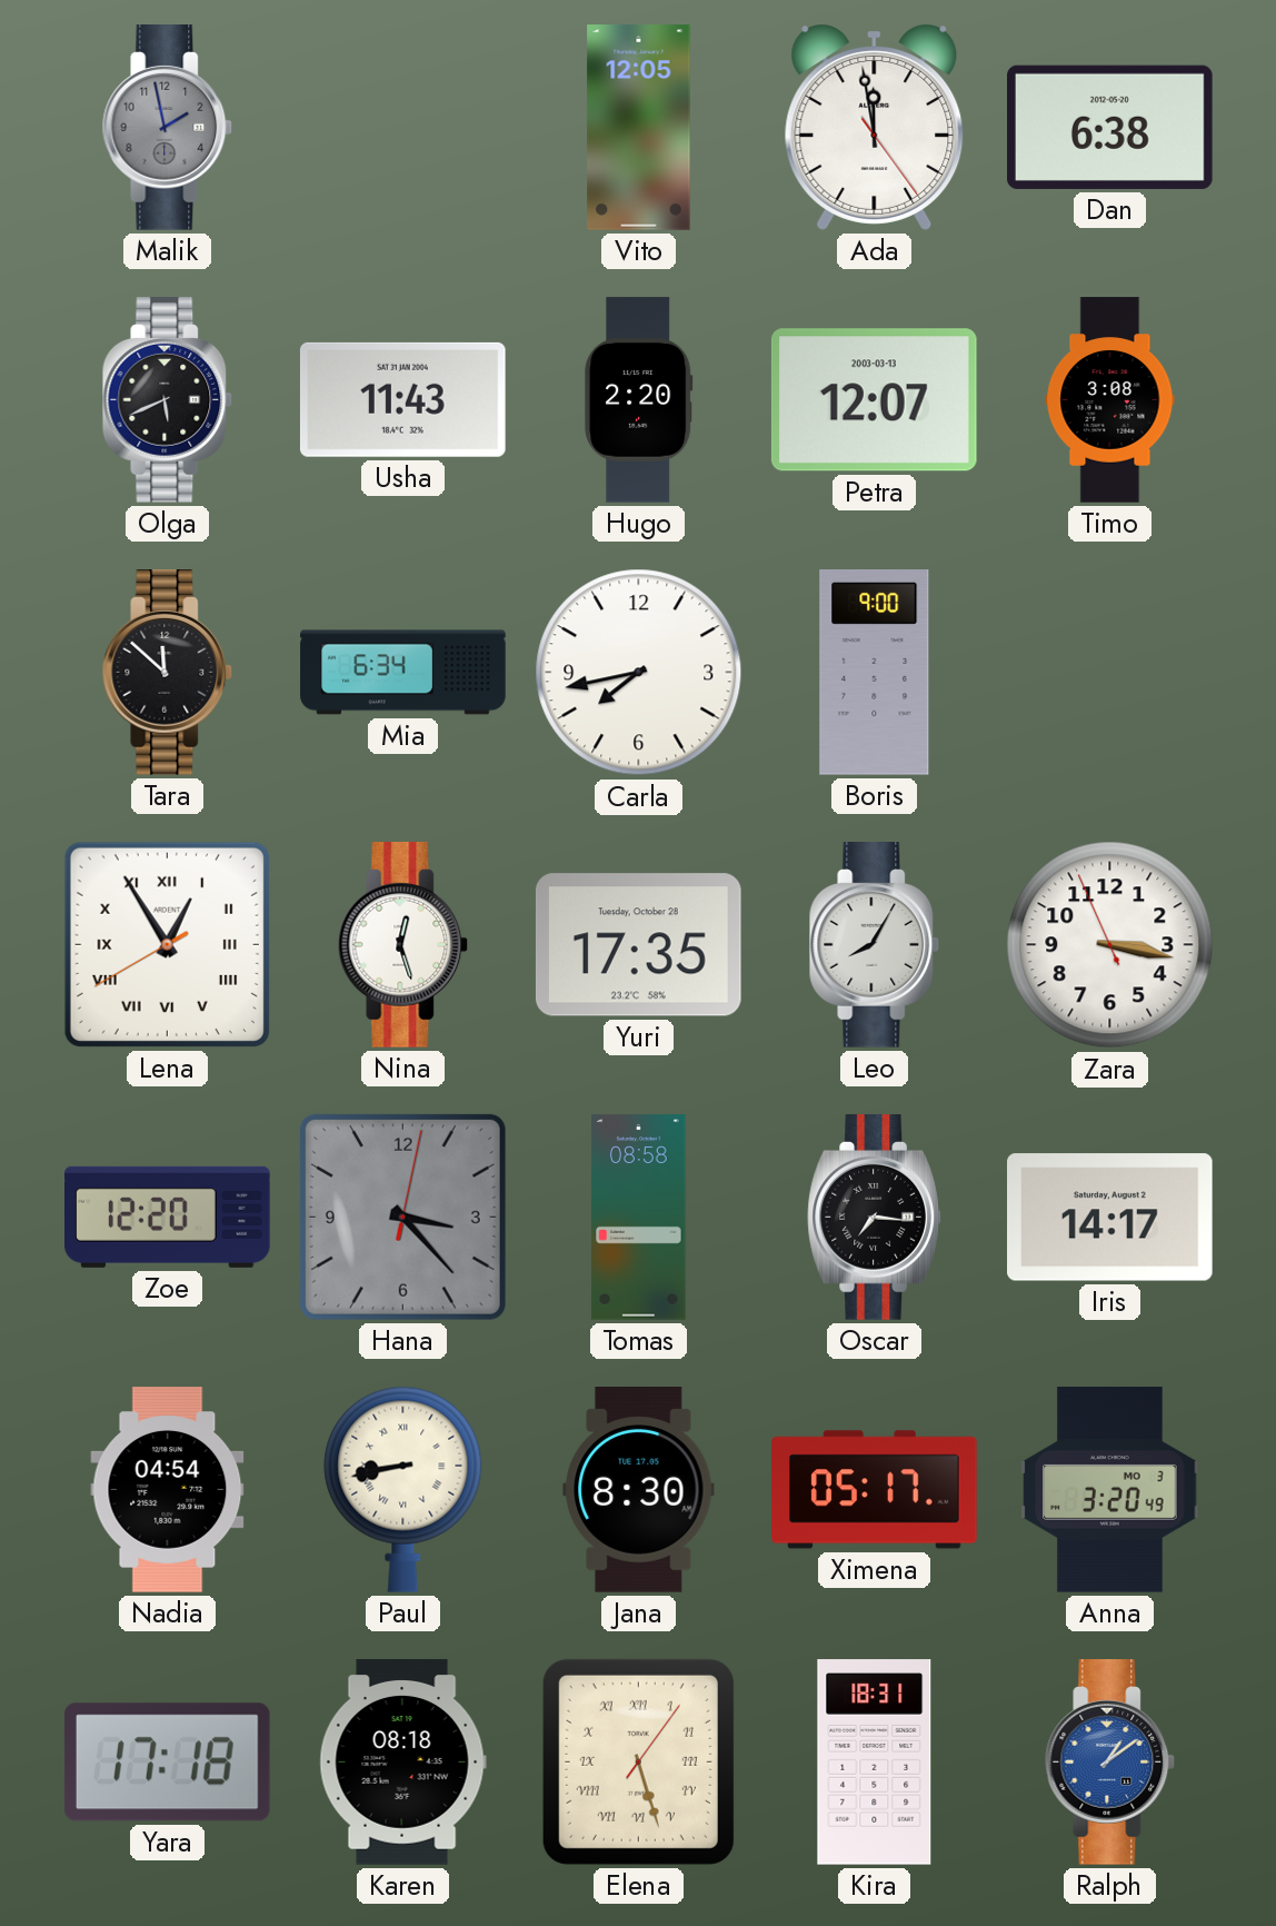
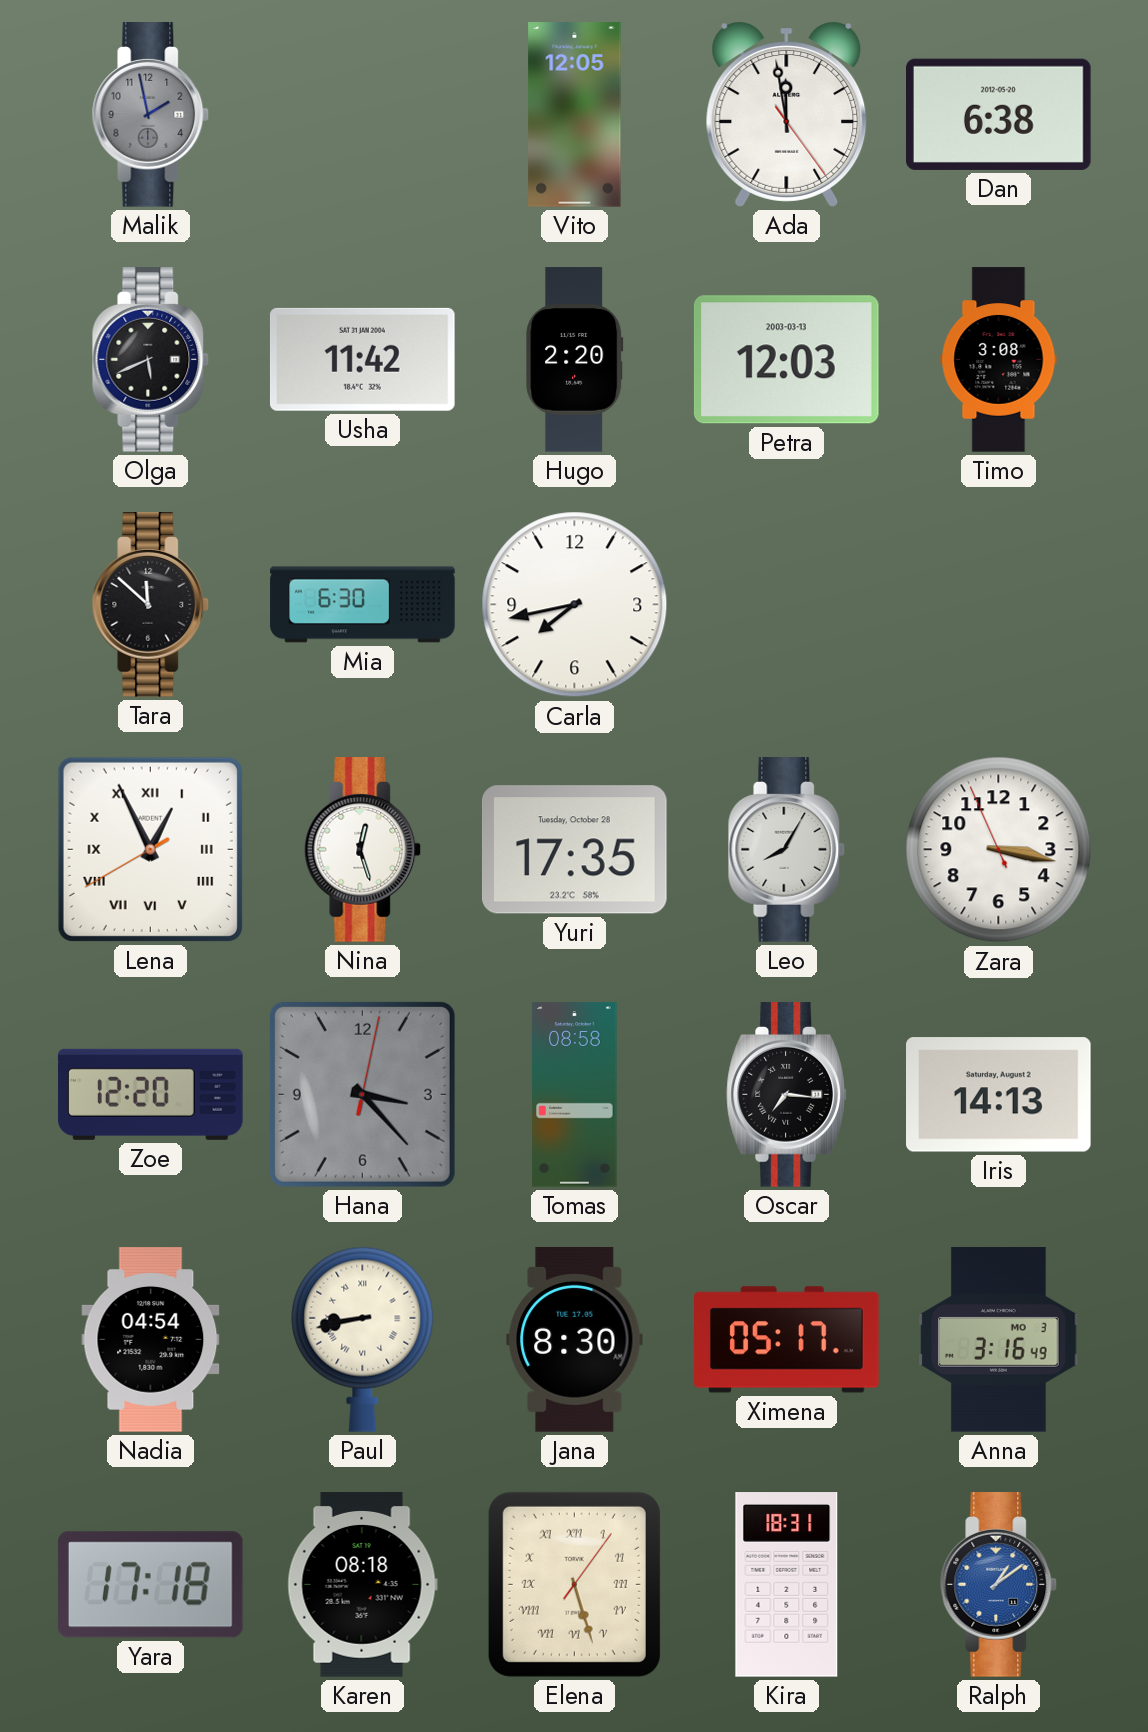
Usha: 11:43 -> 11:42 (362, 359)
Petra: 12:07 -> 12:03 (786, 360)
Mia: 6:34 -> 6:30 (363, 605)
Boris: 9:00 -> none (875, 673)
Lena: 12:54 -> 12:55 (150, 849)
Iris: 14:17 -> 14:13 (999, 1095)
Anna: 3:20 -> 3:16 (999, 1340)
